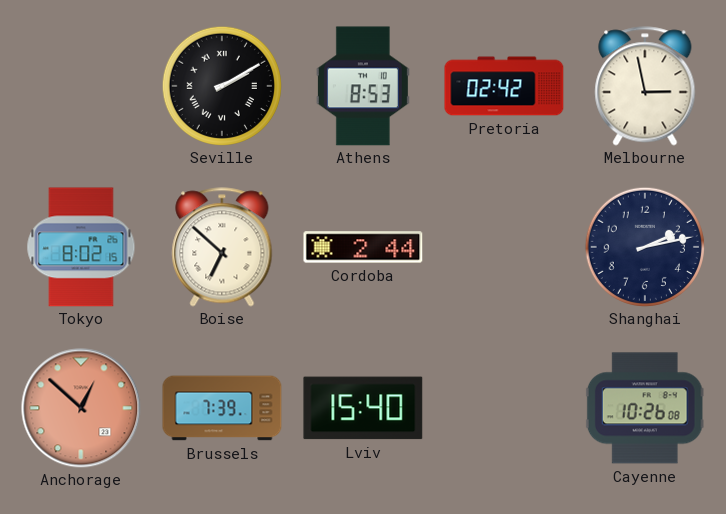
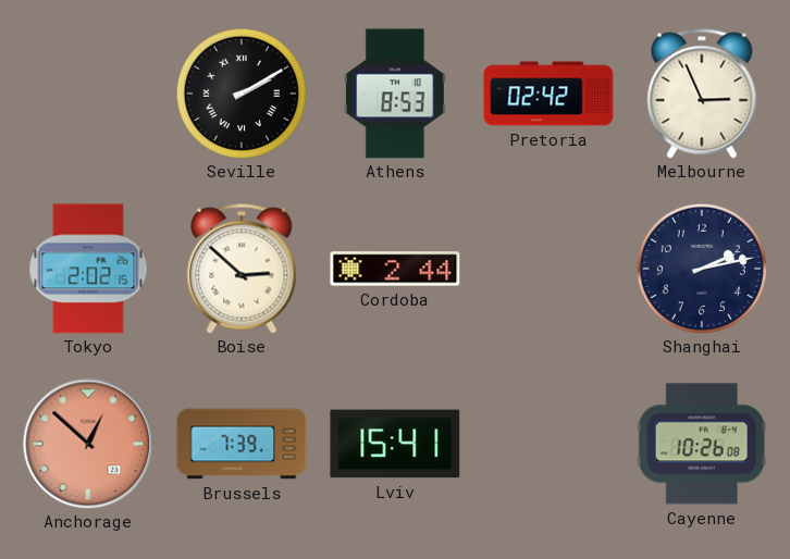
Melbourne: 2:58 -> 2:56 (702, 94)
Tokyo: 8:02 -> 2:02 (88, 269)
Boise: 6:52 -> 2:52 (242, 269)
Lviv: 15:40 -> 15:41 (395, 444)
